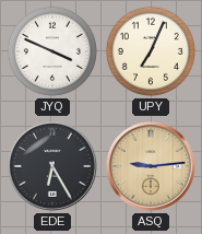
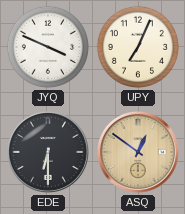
EDE: 6:25 -> 6:30 (48, 152)
ASQ: 9:14 -> 12:51 (138, 152)
